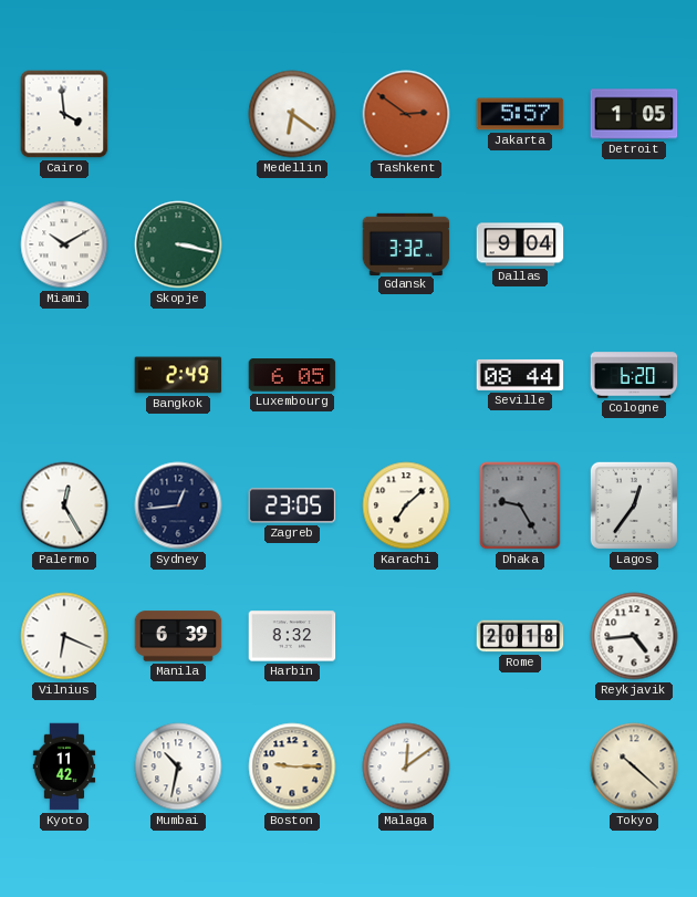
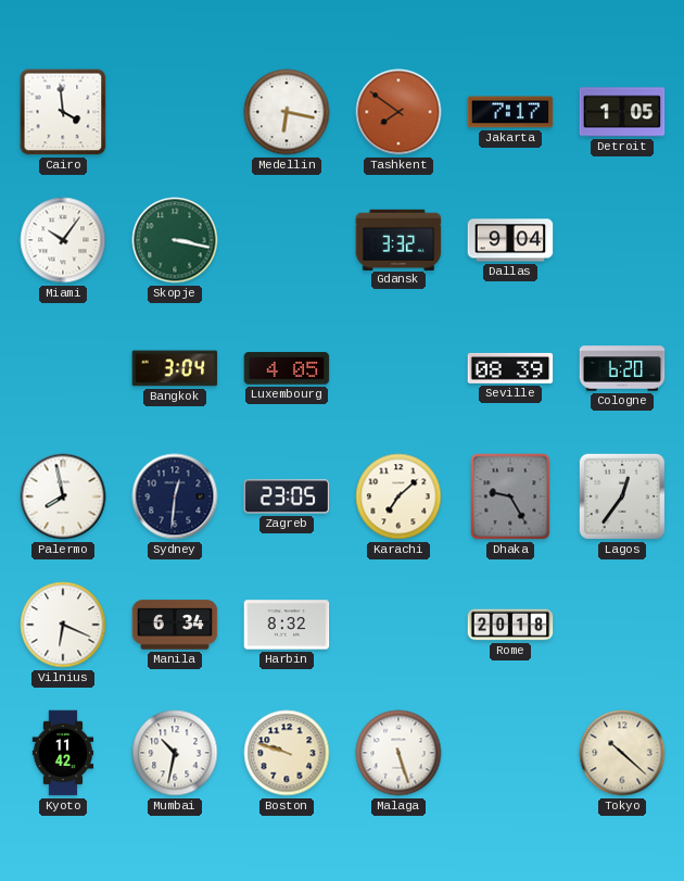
Medellin: 6:21 -> 6:17 (287, 112)
Tashkent: 2:51 -> 7:51 (398, 112)
Jakarta: 5:57 -> 7:17 (510, 112)
Miami: 10:10 -> 10:06 (63, 240)
Bangkok: 2:49 -> 3:04 (175, 368)
Luxembourg: 6:05 -> 4:05 (287, 368)
Seville: 08:44 -> 08:39 (510, 368)
Palermo: 12:25 -> 7:58 (63, 496)
Sydney: 12:44 -> 12:31 (175, 496)
Manila: 6:39 -> 6:34 (175, 625)
Reykjavik: 4:44 -> none (634, 636)
Boston: 9:15 -> 9:48 (287, 753)
Malaga: 12:09 -> 5:27 (398, 753)
